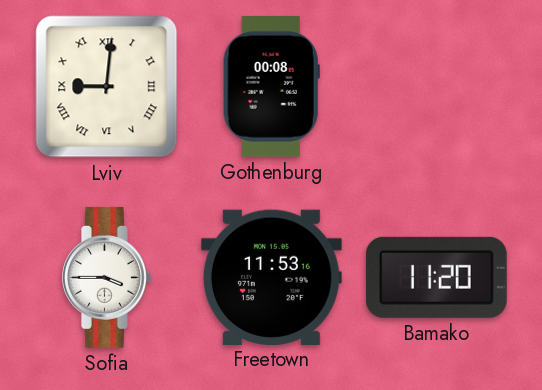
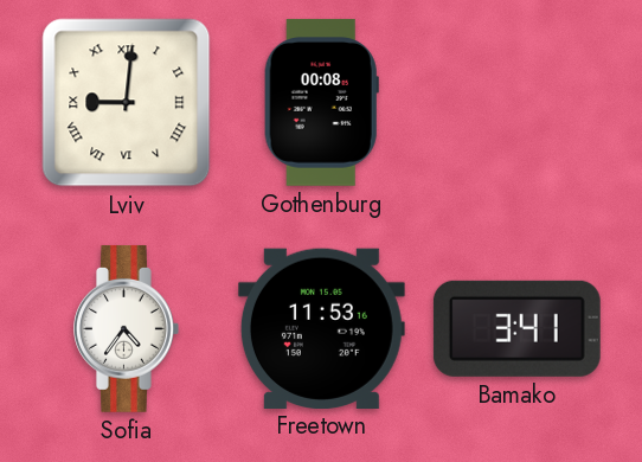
Sofia: 3:45 -> 4:36 (127, 328)
Bamako: 11:20 -> 3:41 (516, 328)
